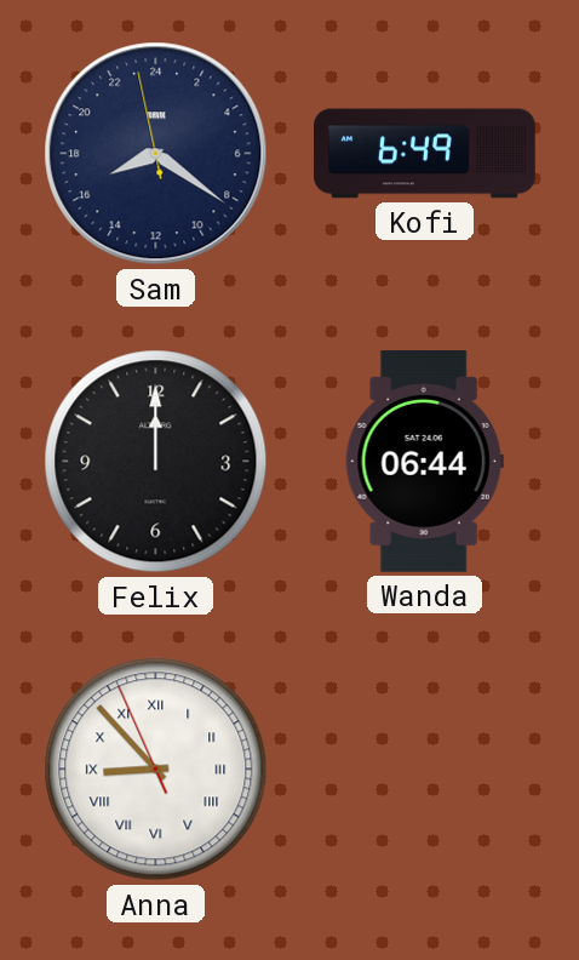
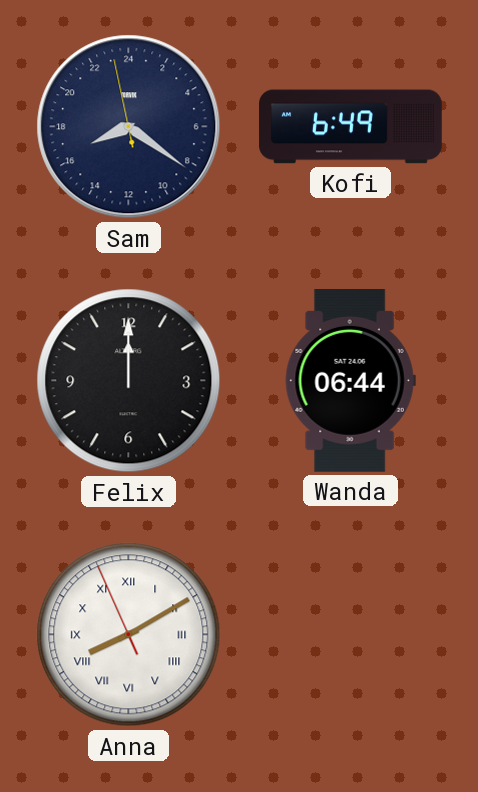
Anna: 8:52 -> 8:09 (129, 635)
